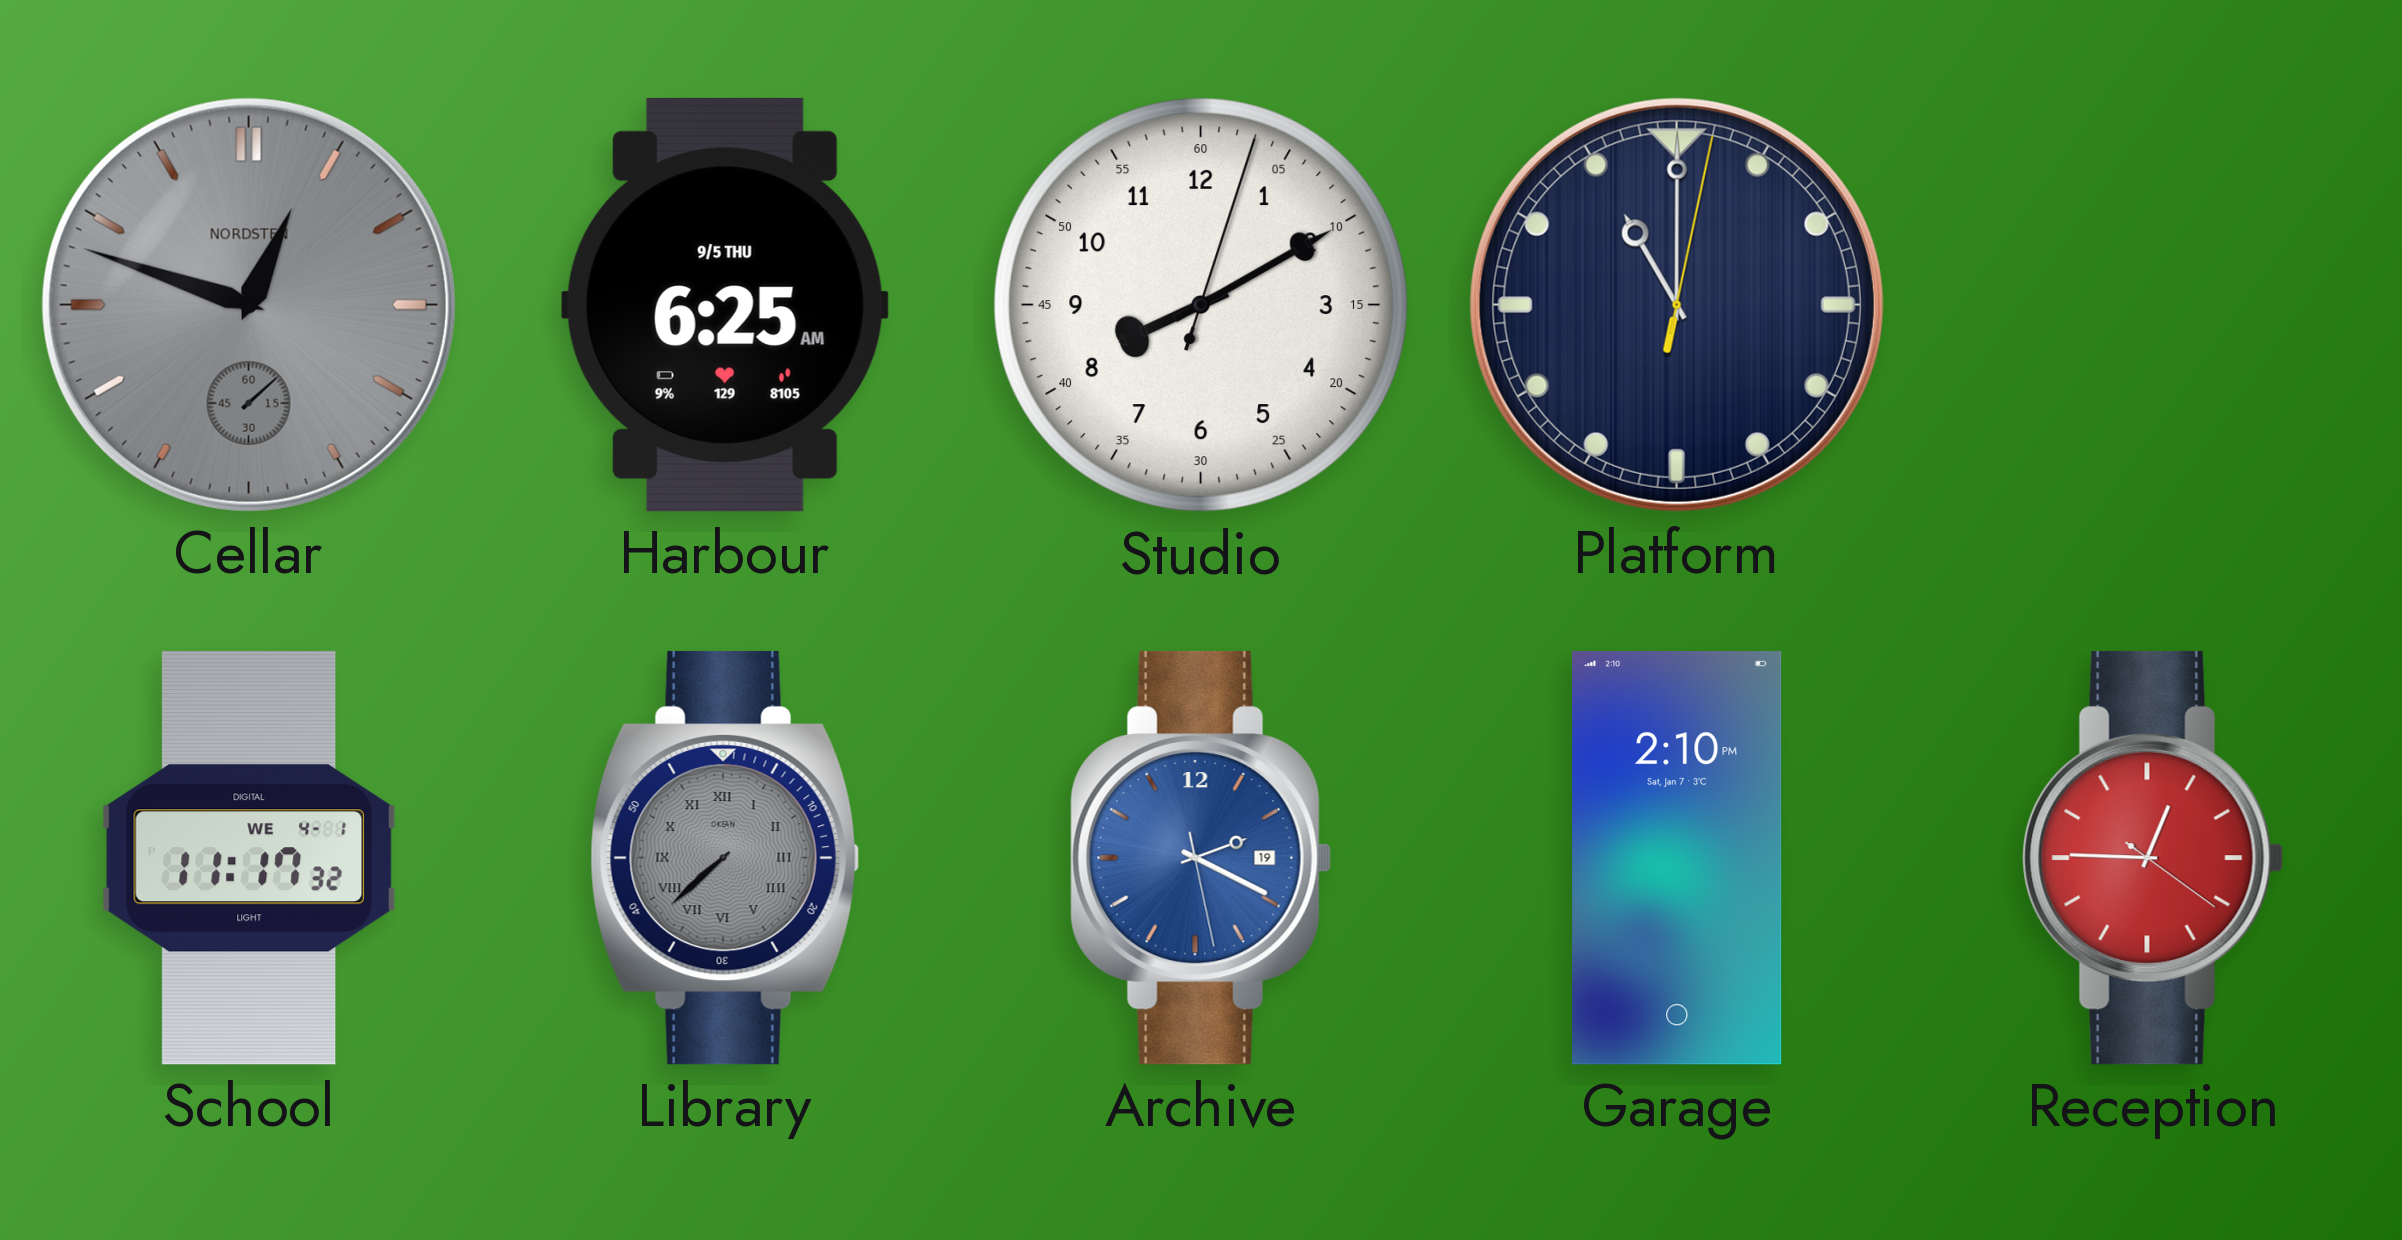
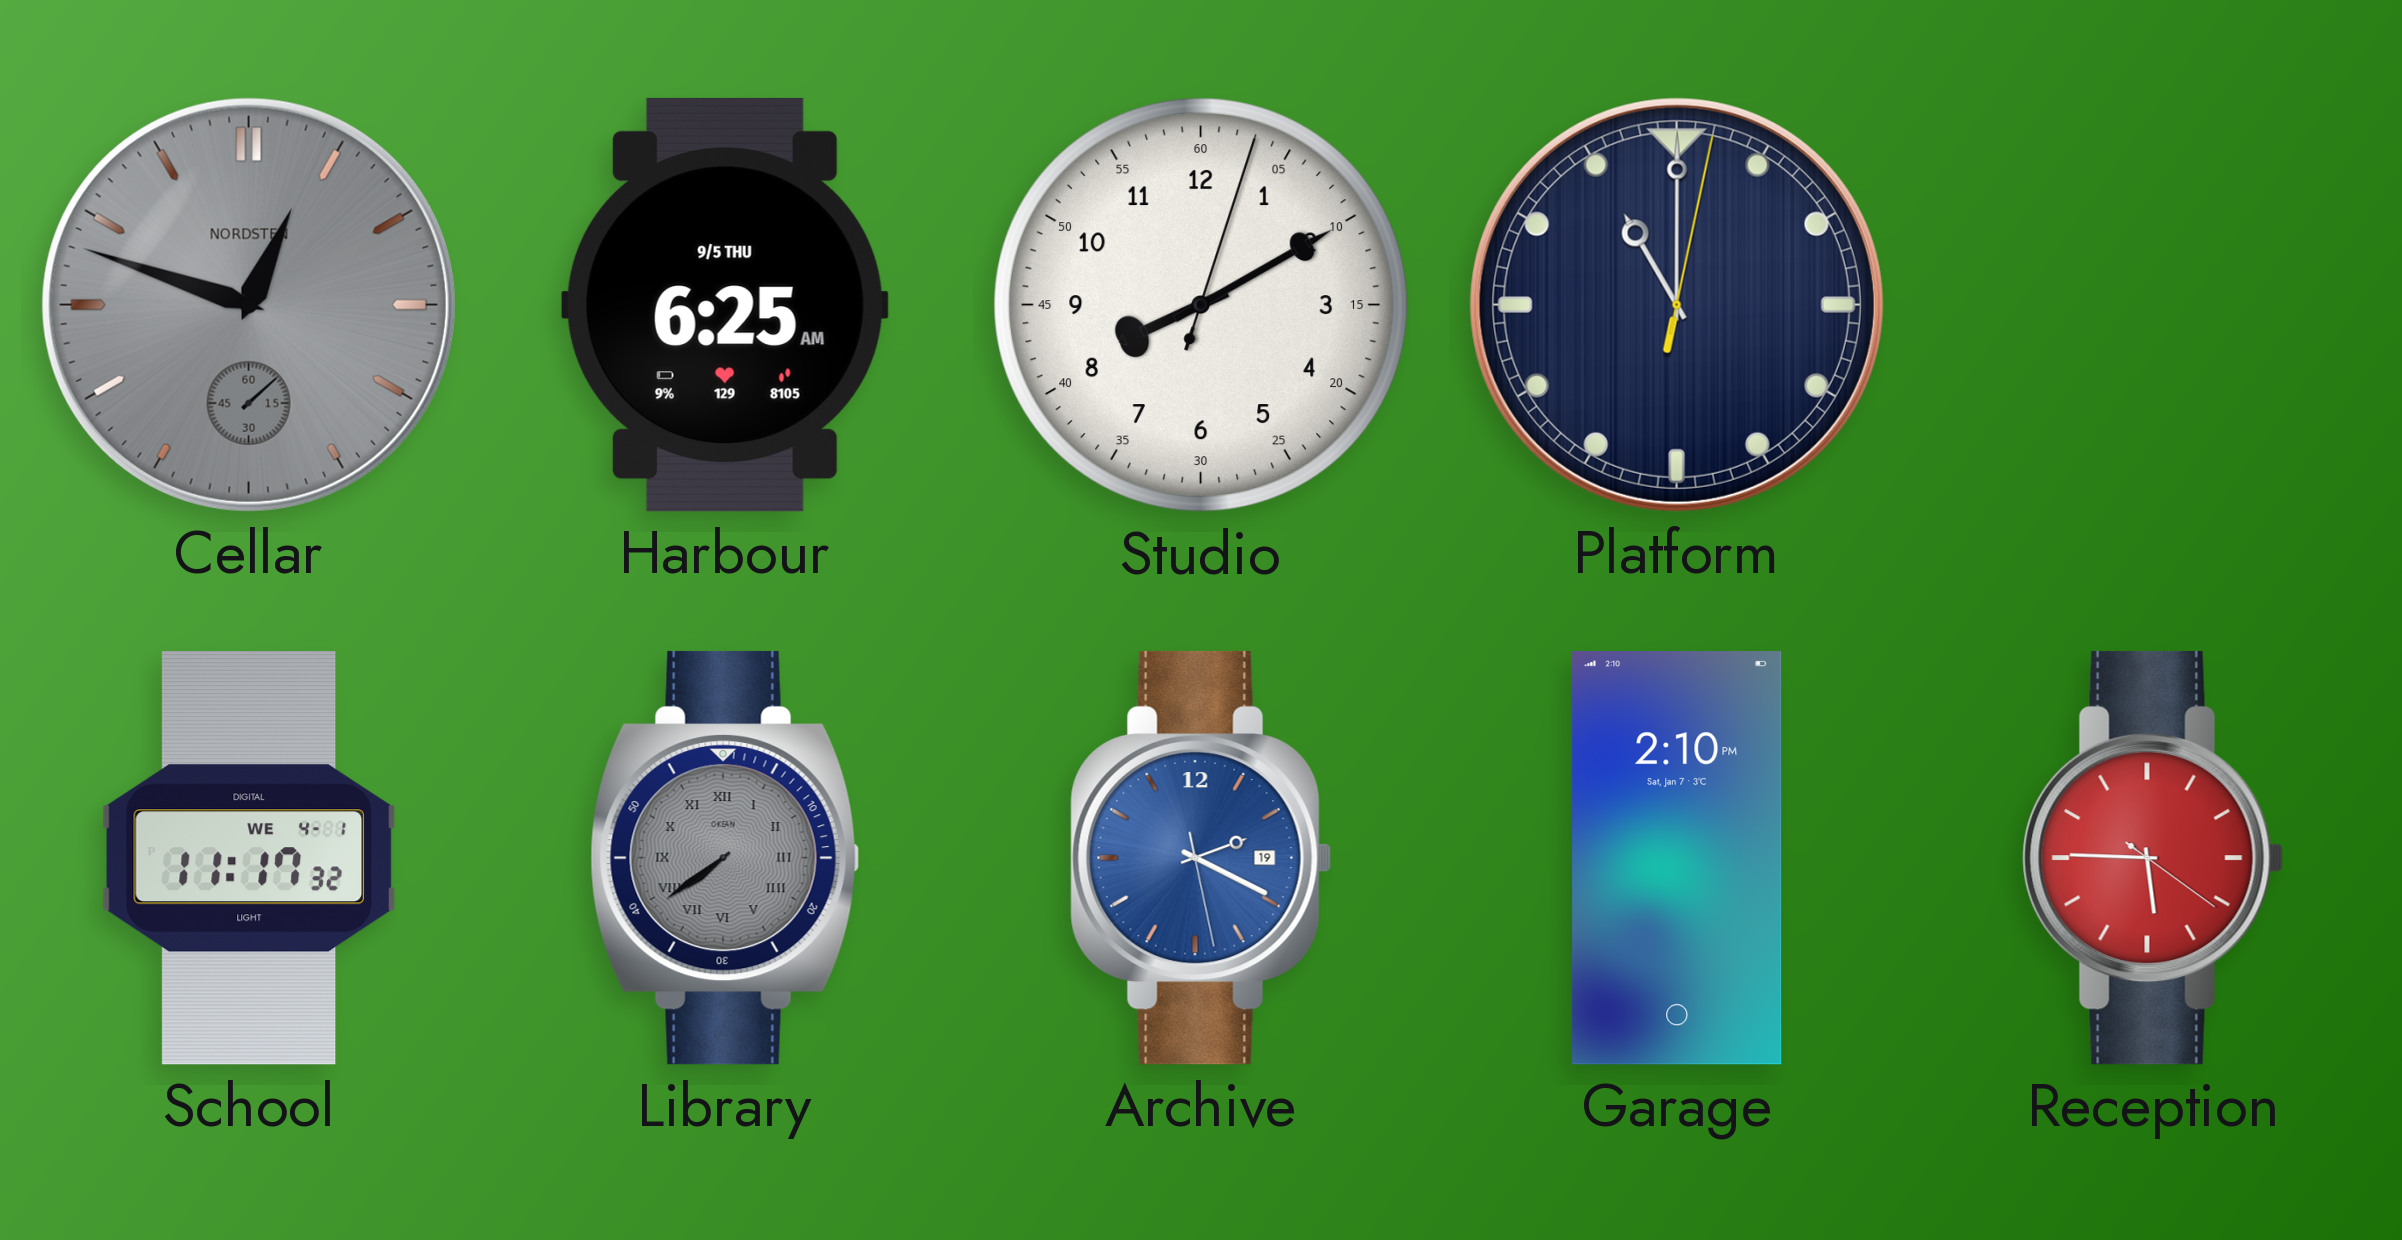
Library: 7:38 -> 7:39 (725, 858)
Reception: 12:45 -> 5:45 (2153, 858)
